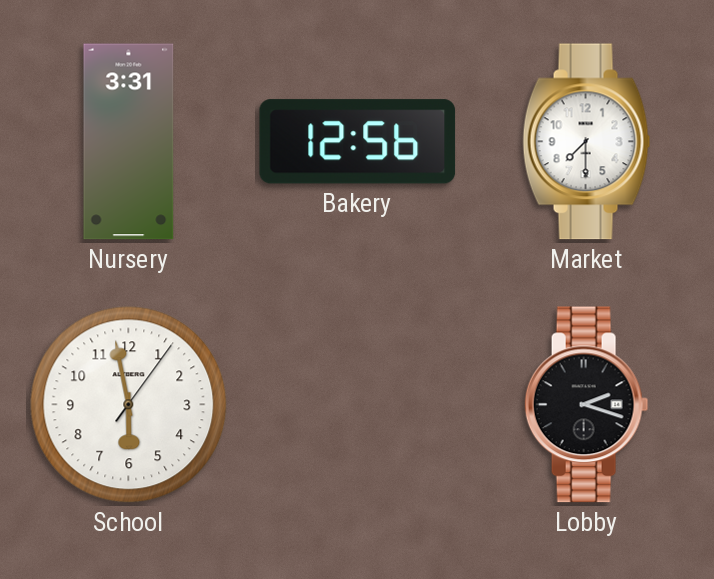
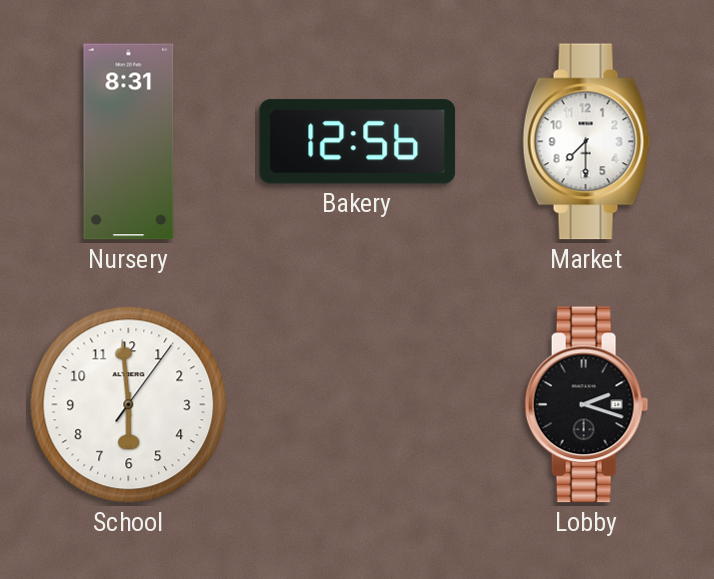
Nursery: 3:31 -> 8:31 (129, 142)
School: 5:58 -> 5:59 (129, 405)
